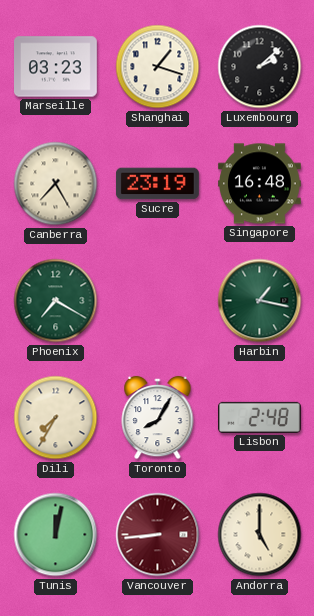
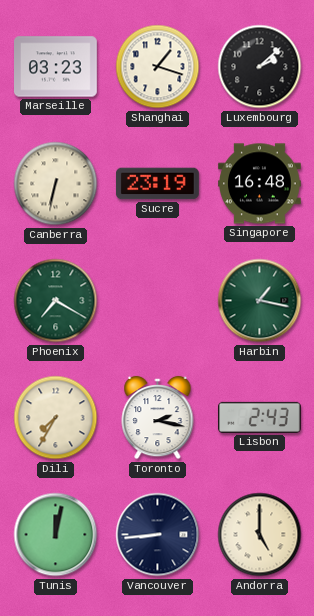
Canberra: 7:25 -> 6:32 (56, 184)
Toronto: 8:05 -> 2:17 (158, 418)
Lisbon: 2:48 -> 2:43 (260, 417)
Vancouver dial: burgundy -> navy (158, 535)
